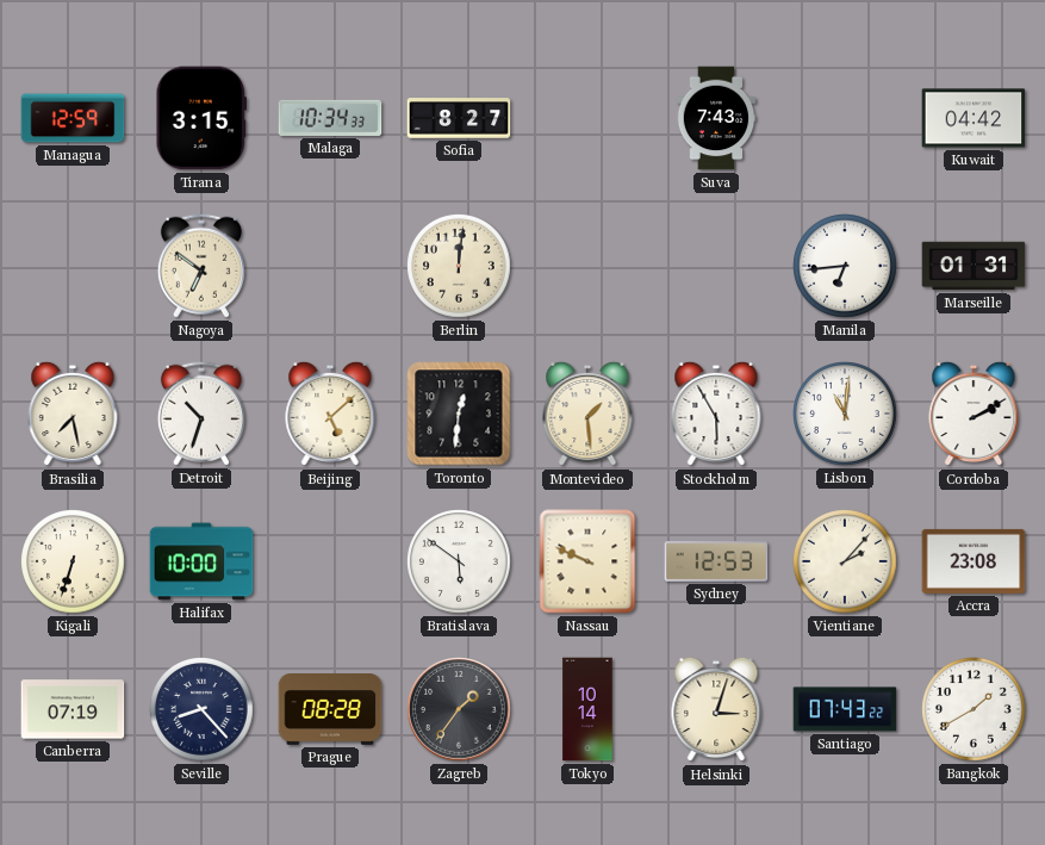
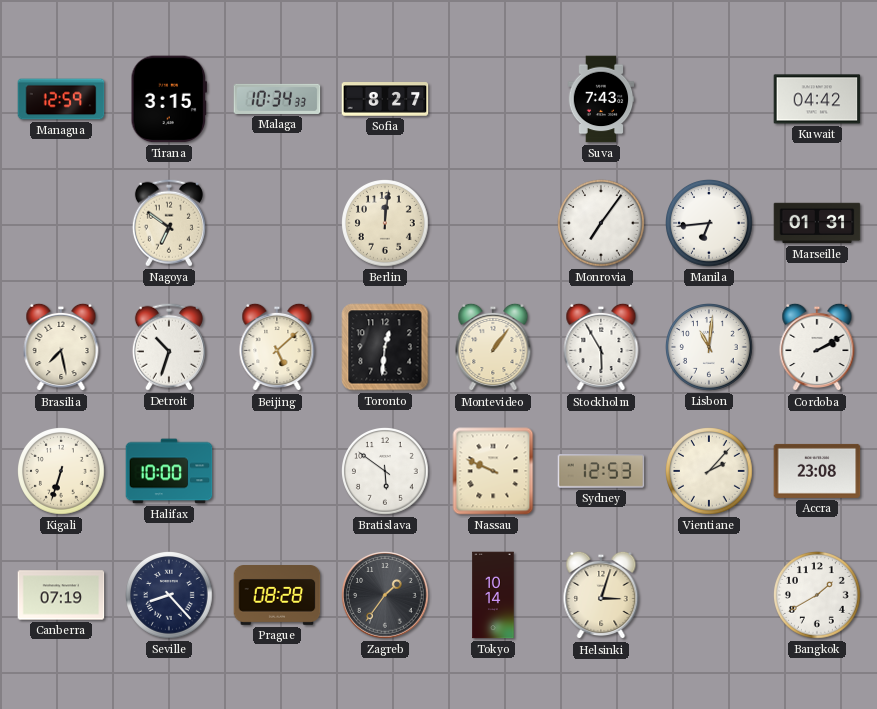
Monrovia: none -> 7:06 (602, 224)
Montevideo: 1:29 -> 1:06 (493, 347)
Santiago: 07:43 -> none (845, 709)
